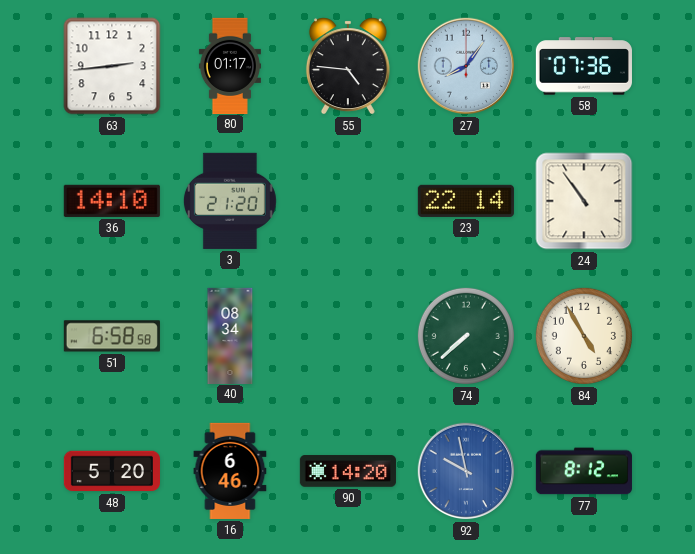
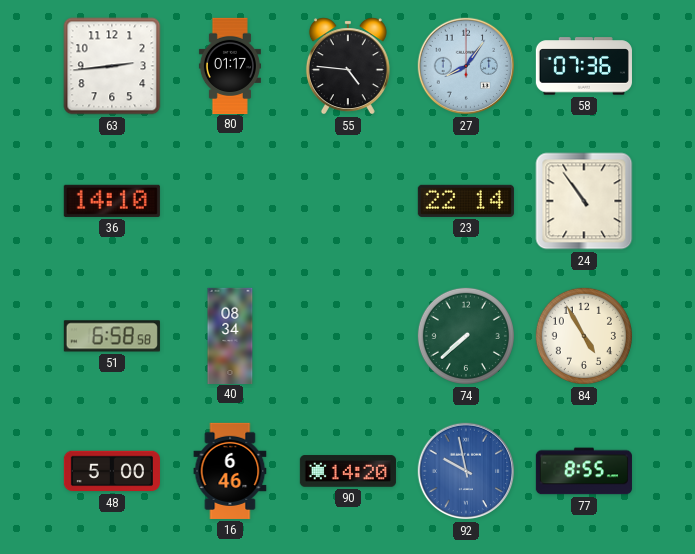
3: 21:20 -> none (230, 201)
48: 5:20 -> 5:00 (111, 471)
77: 8:12 -> 8:55 (584, 471)
